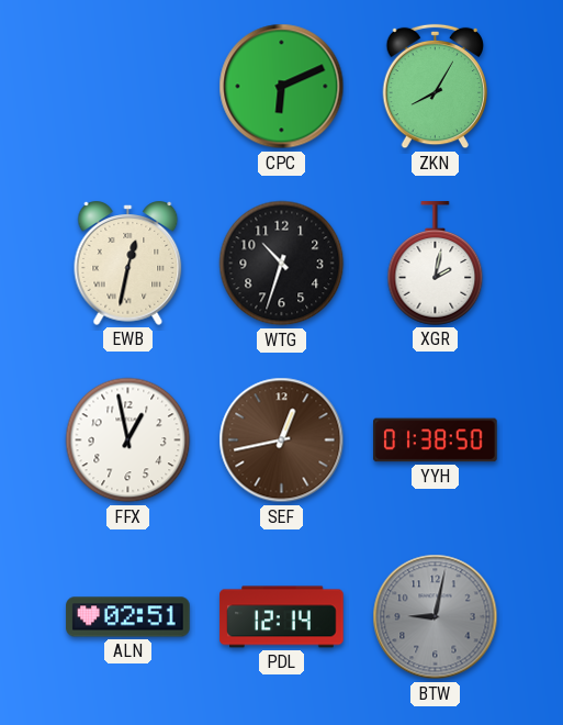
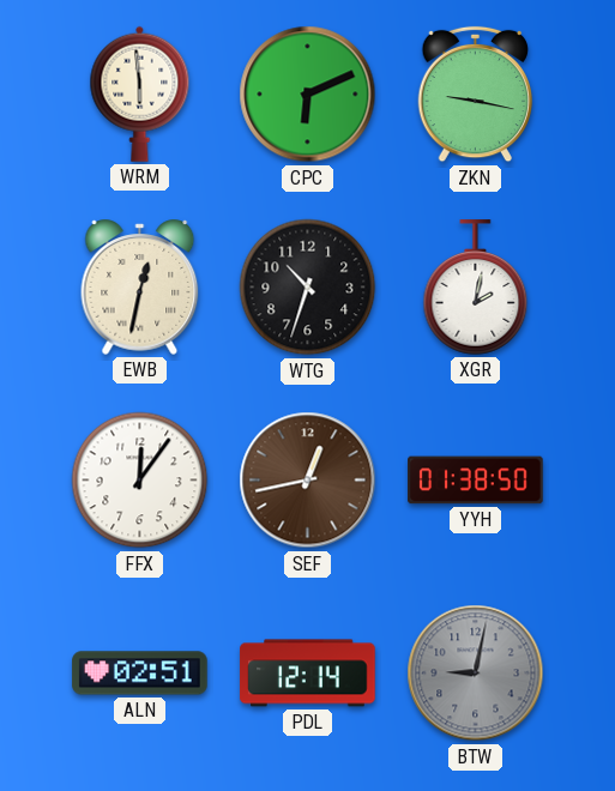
WRM: none -> 5:59 (140, 93)
ZKN: 8:05 -> 9:17 (476, 95)
FFX: 12:58 -> 12:06 (140, 481)
